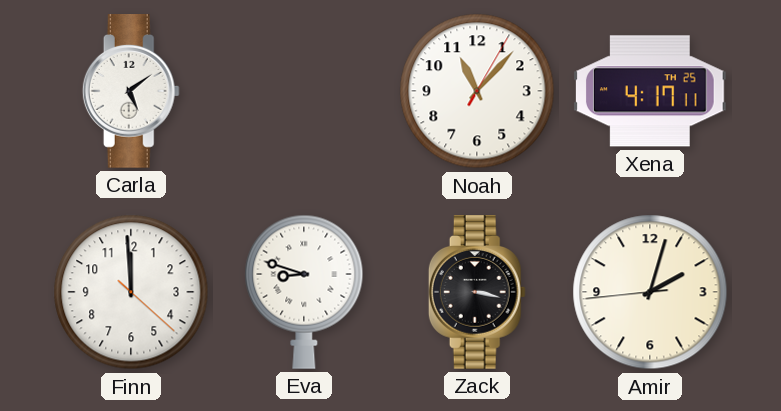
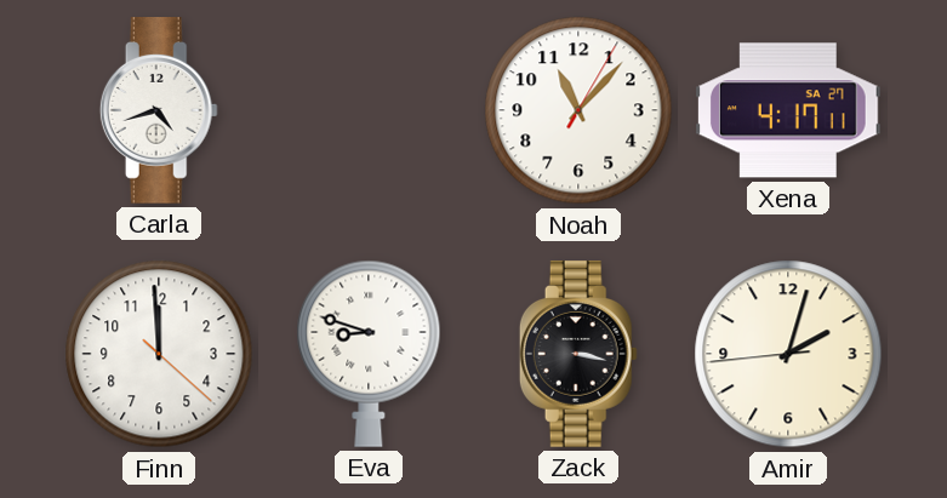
Carla: 5:09 -> 4:42 (159, 111)
Xena date: TH 25 -> SA 27 (788, 110)
